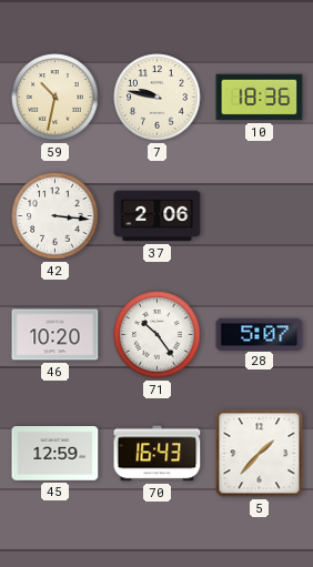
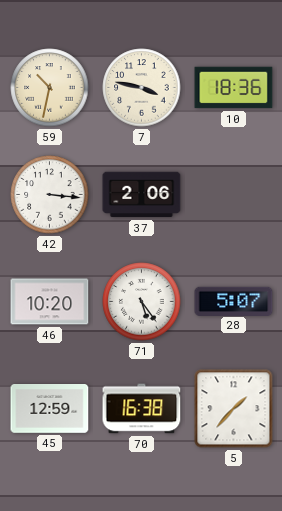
7: 9:47 -> 3:47 (142, 88)
71: 10:24 -> 5:24 (142, 302)
70: 16:43 -> 16:38 (142, 409)
